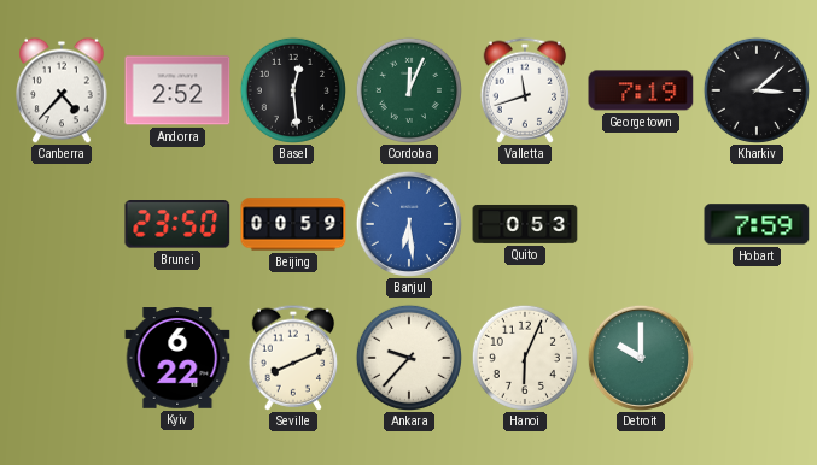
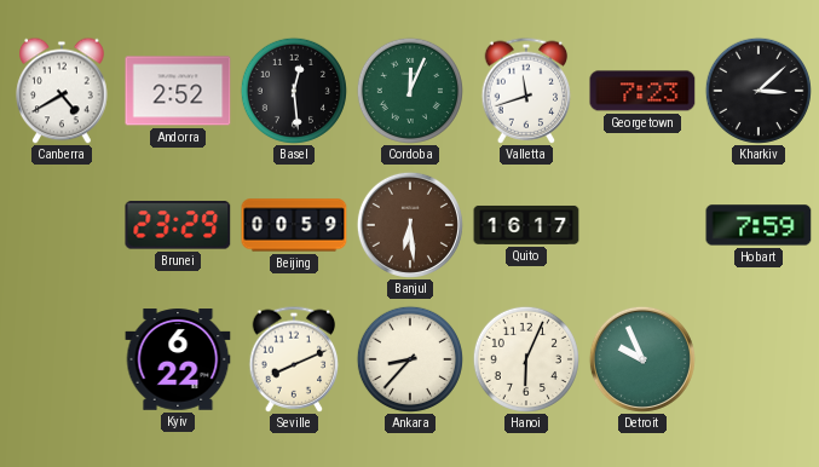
Canberra: 4:37 -> 4:40 (62, 91)
Georgetown: 7:19 -> 7:23 (642, 91)
Brunei: 23:50 -> 23:29 (178, 225)
Banjul dial: blue -> brown (410, 225)
Quito: 0:53 -> 16:17 (526, 225)
Ankara: 9:37 -> 8:37 (410, 359)
Detroit: 10:00 -> 9:56 (642, 359)
